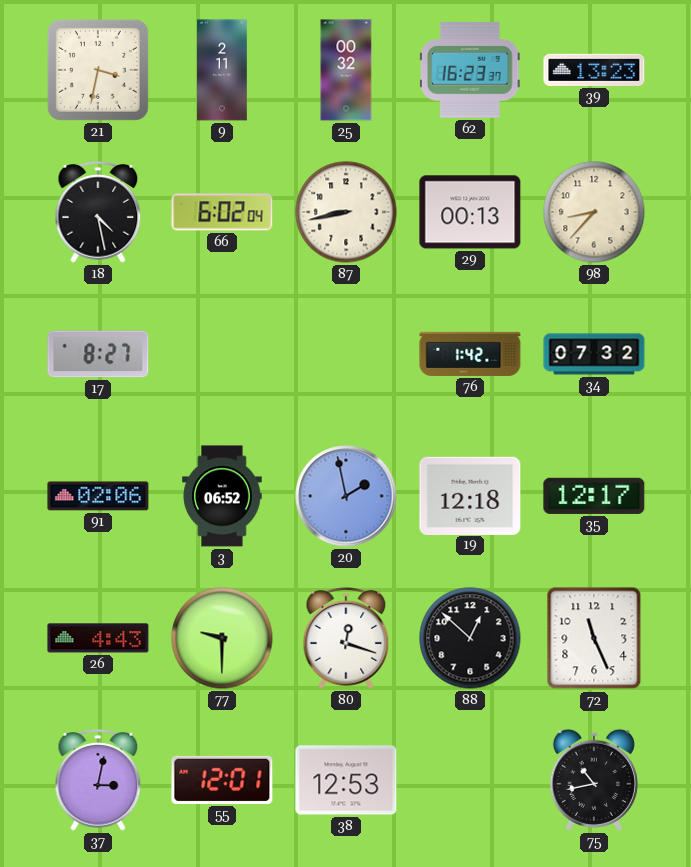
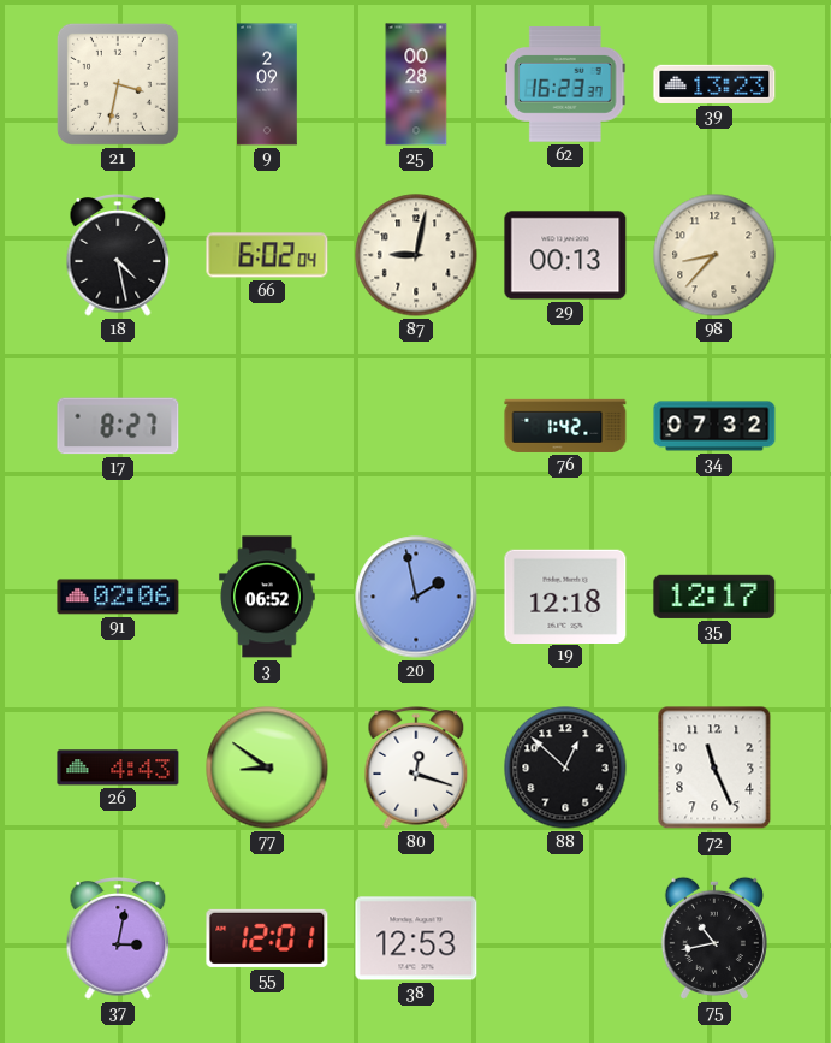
9: 2:11 -> 2:09 (268, 84)
25: 00:32 -> 00:28 (416, 84)
87: 8:43 -> 9:02 (416, 255)
77: 9:30 -> 8:51 (267, 768)
